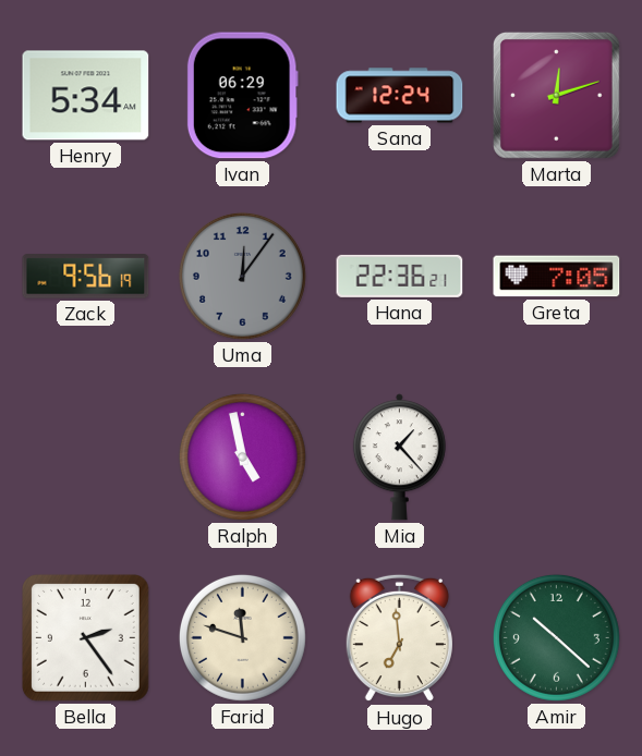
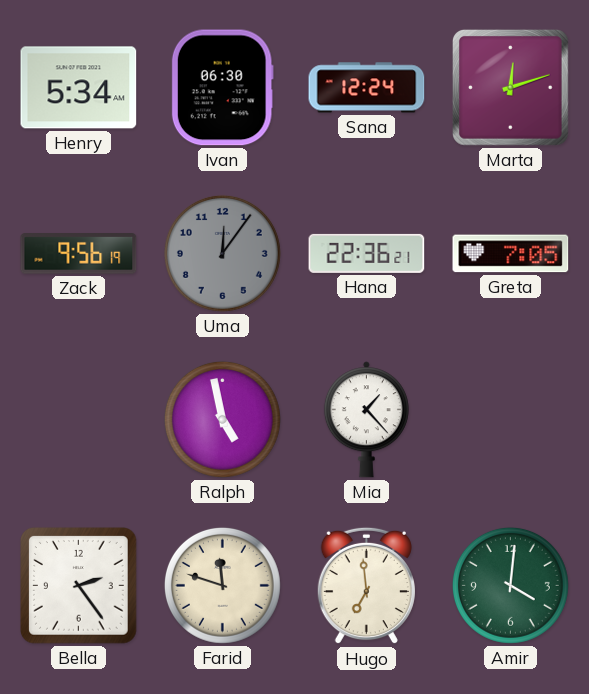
Ivan: 06:29 -> 06:30 (222, 88)
Amir: 10:22 -> 4:01 (510, 585)
